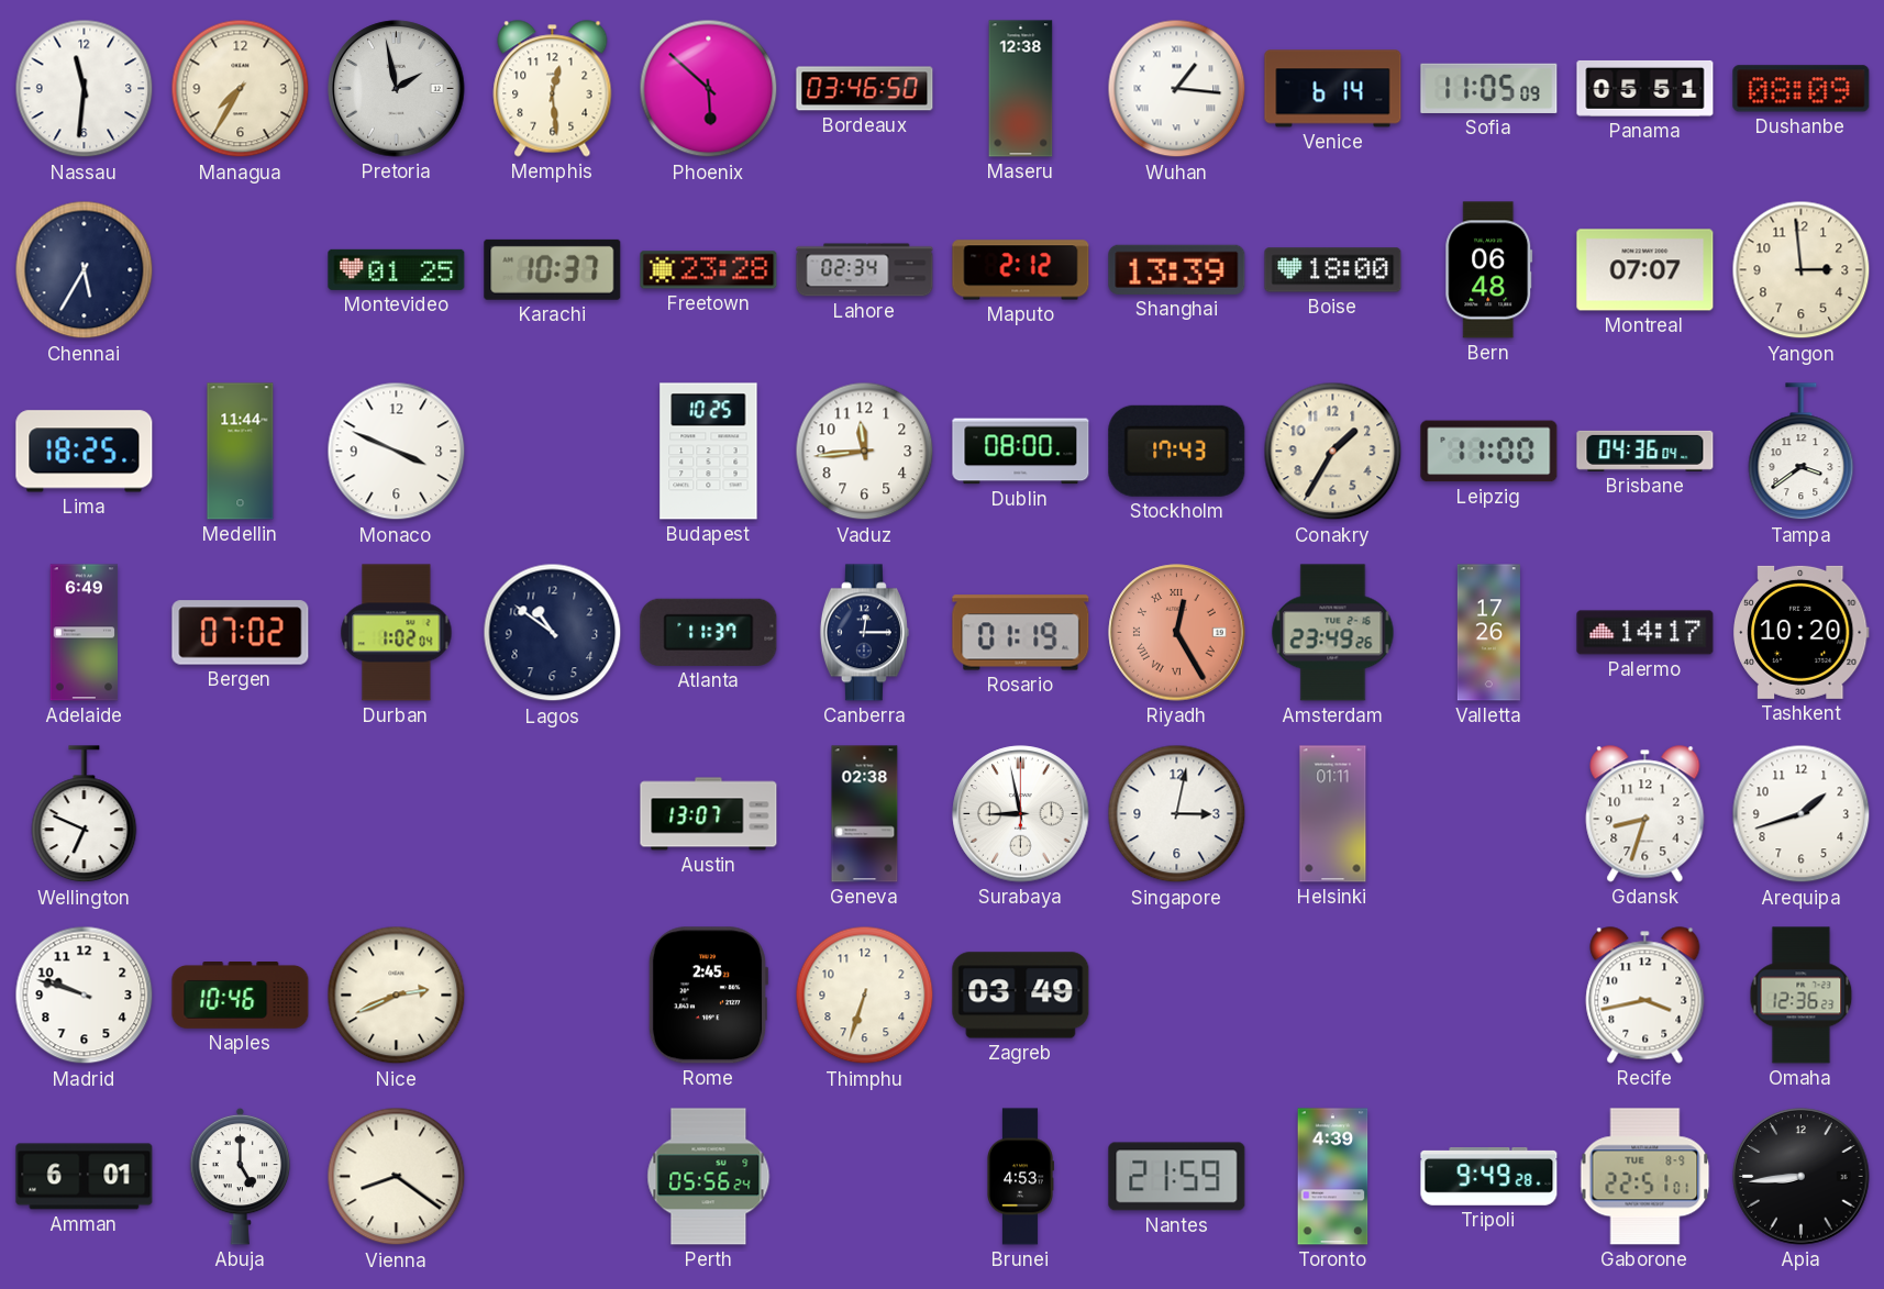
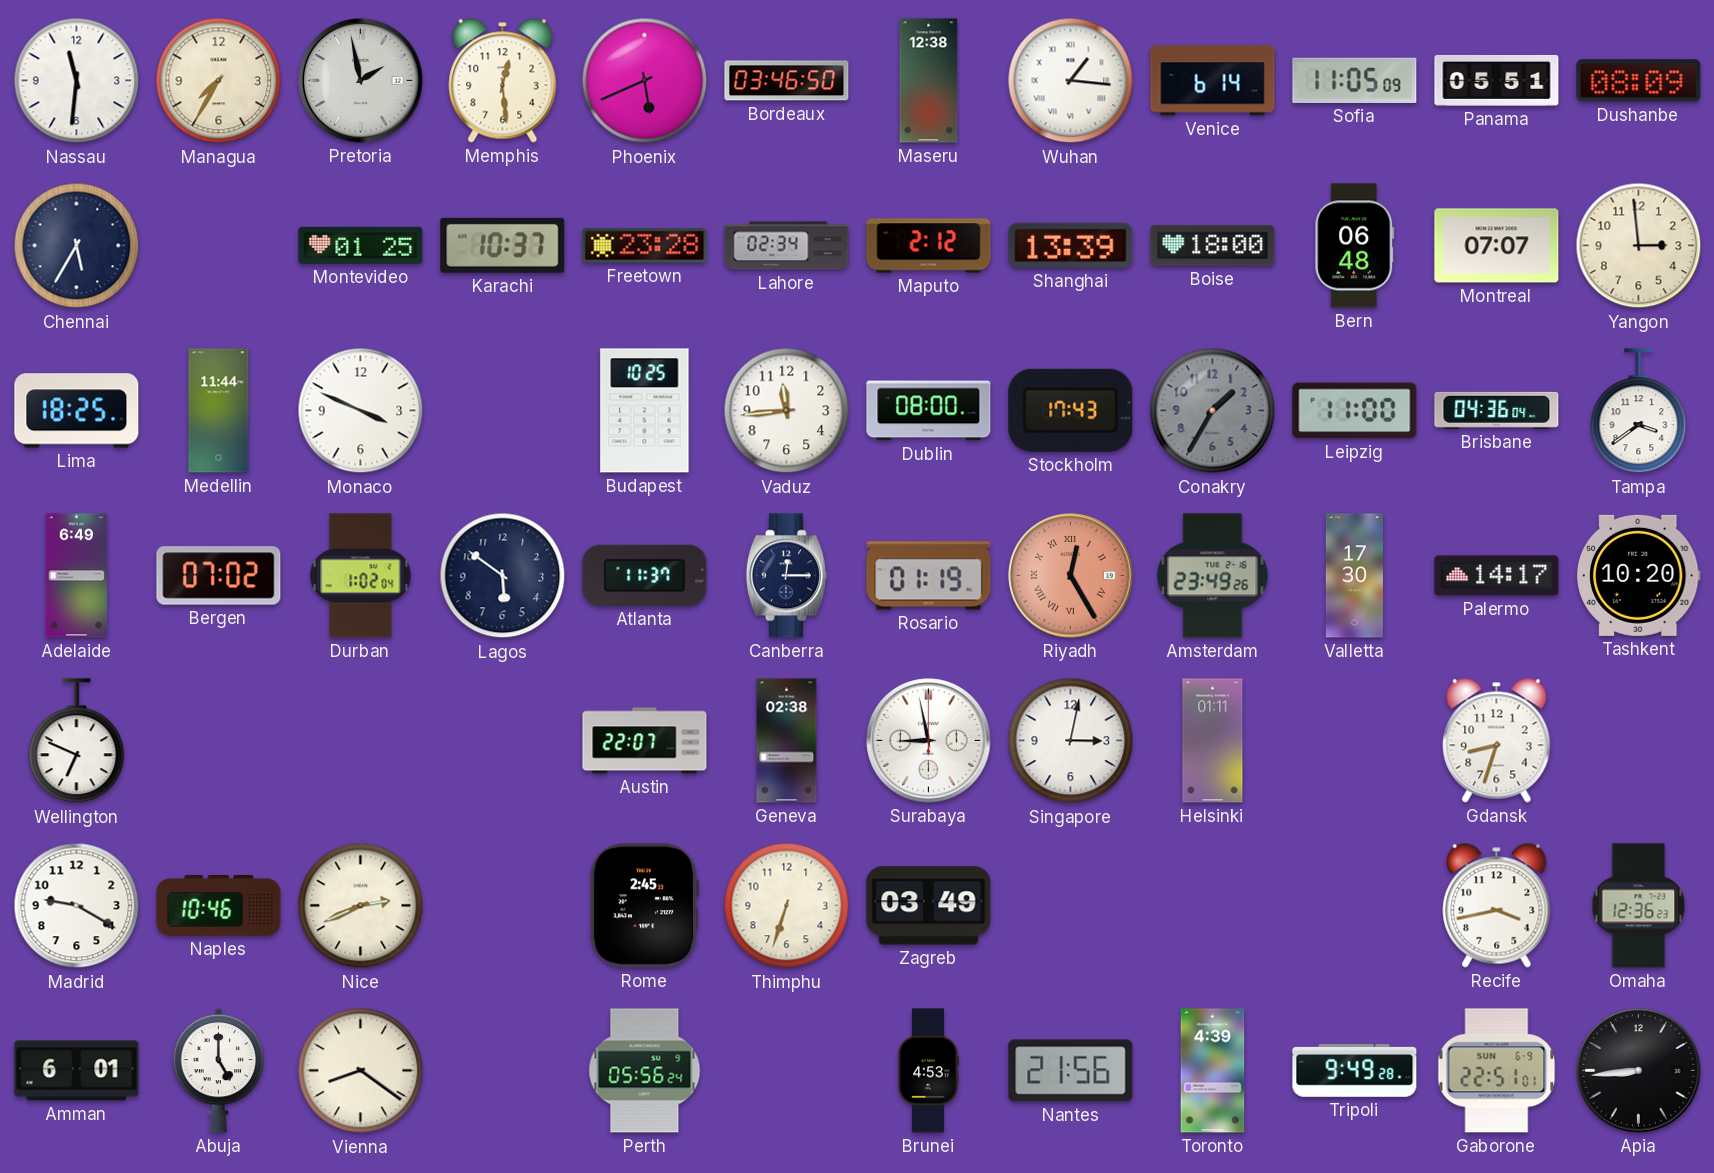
Phoenix: 5:52 -> 5:41 (645, 81)
Conakry dial: cream -> grey (1213, 411)
Lagos: 10:51 -> 5:51 (503, 576)
Valletta: 17:26 -> 17:30 (1354, 576)
Austin: 13:07 -> 22:07 (645, 741)
Arequipa: 1:42 -> none (1802, 814)
Madrid: 9:48 -> 9:20 (77, 906)
Nantes: 21:59 -> 21:56 (1071, 1071)
Gaborone date: TUE 8-9 -> SUN 6-9 (1497, 1071)
